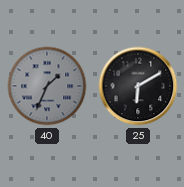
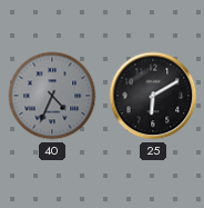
40: 1:34 -> 4:34 (52, 96)
